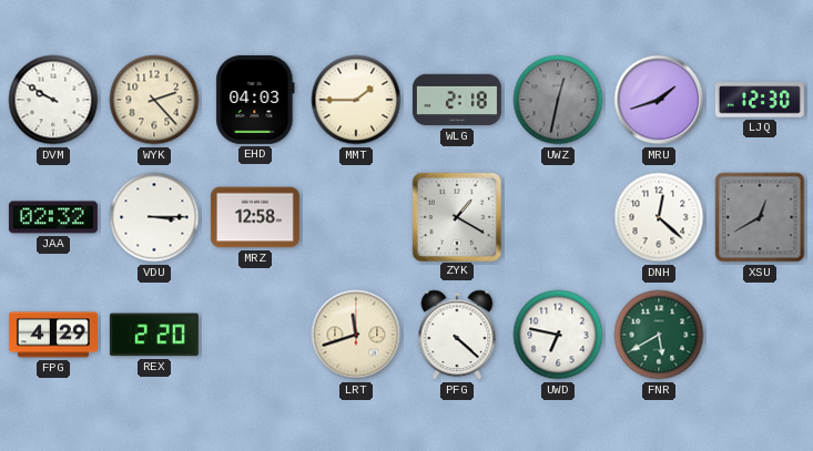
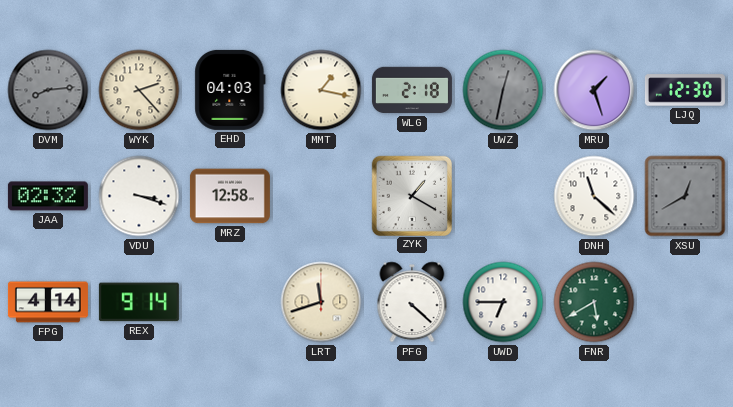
DVM: 9:50 -> 8:14 (48, 90)
DVM dial: white -> grey (48, 90)
MMT: 1:45 -> 1:17 (321, 90)
MRU: 1:42 -> 1:27 (594, 90)
VDU: 3:15 -> 3:18 (139, 196)
DNH: 12:22 -> 11:22 (594, 196)
FPG: 4:29 -> 4:14 (48, 302)
REX: 2:20 -> 9:14 (139, 302)
UWD: 6:47 -> 6:45 (503, 302)
